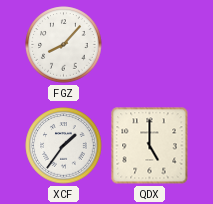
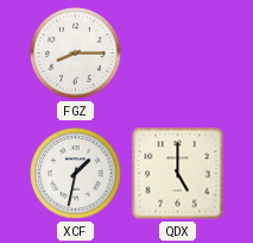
FGZ: 8:07 -> 8:15 (76, 54)
XCF: 1:36 -> 1:32 (76, 174)
